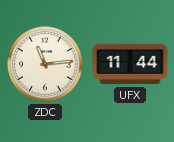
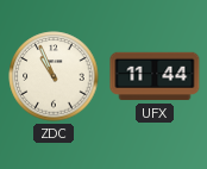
ZDC: 11:14 -> 10:56 (54, 76)
